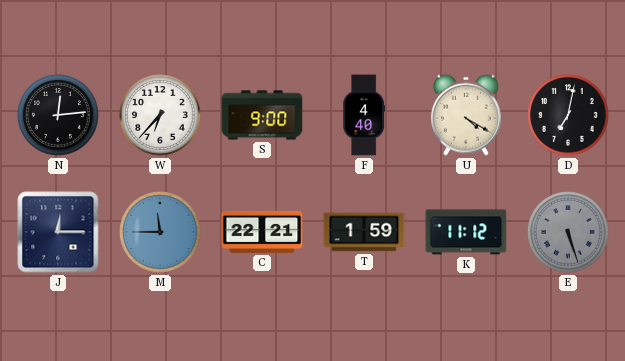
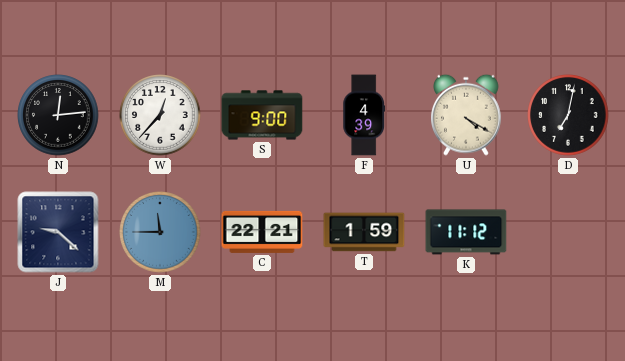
W: 6:37 -> 12:37 (160, 115)
F: 4:40 -> 4:39 (364, 115)
J: 12:15 -> 9:22 (58, 232)
E: 5:27 -> none (568, 232)
